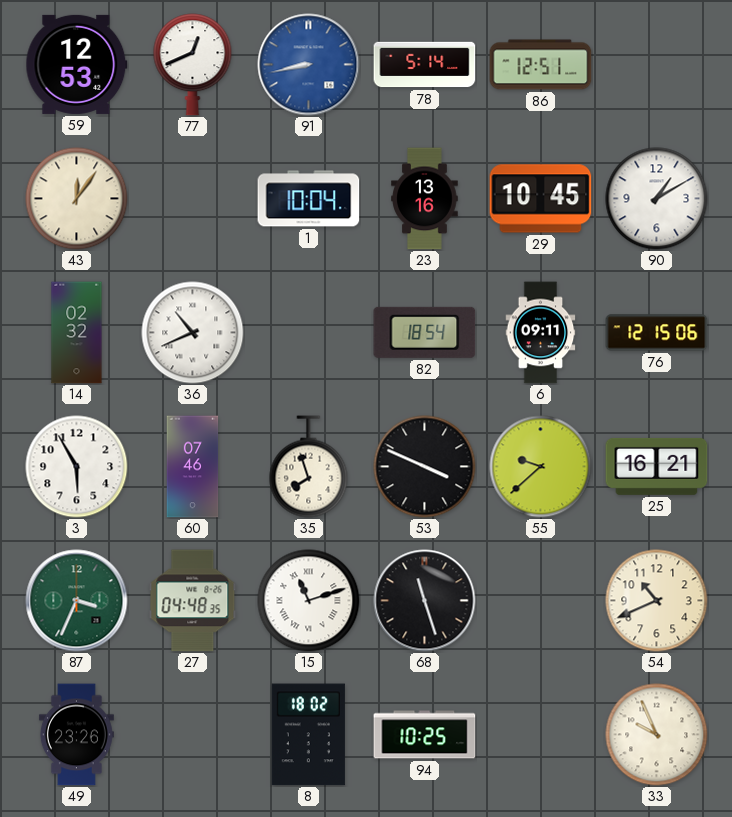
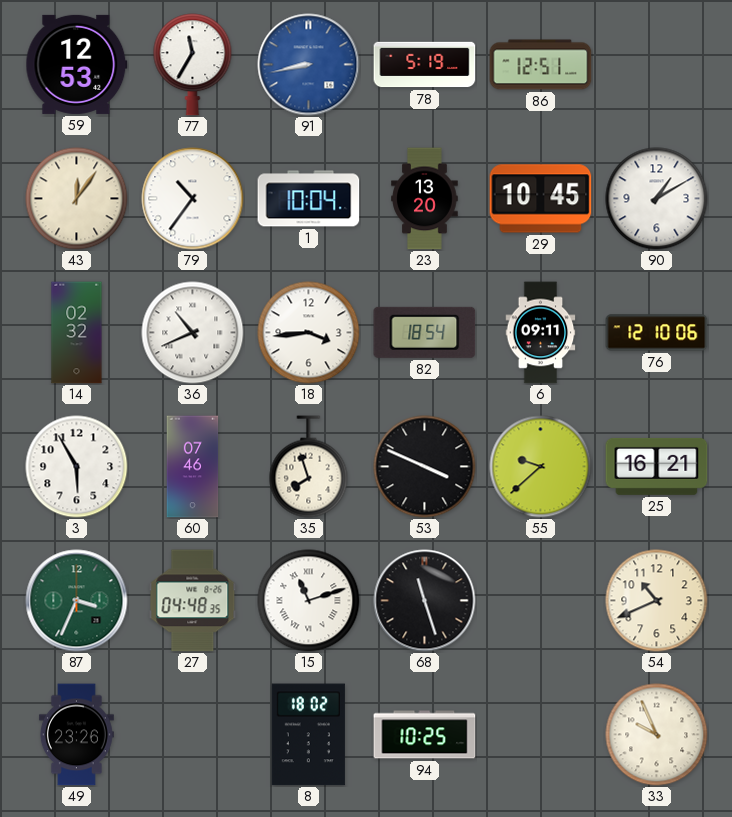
77: 12:41 -> 11:35 (193, 65)
78: 5:14 -> 5:19 (425, 65)
79: none -> 10:36 (193, 199)
23: 13:16 -> 13:20 (425, 199)
18: none -> 3:44 (309, 333)
76: 12:15 -> 12:10 (657, 333)
